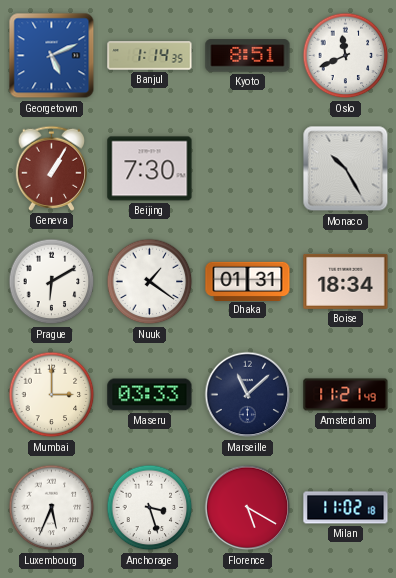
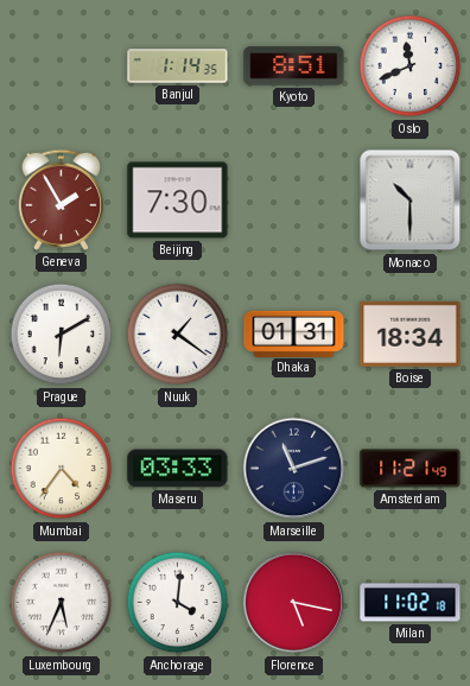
Georgetown: 5:11 -> none (52, 56)
Geneva: 1:05 -> 1:55 (61, 199)
Monaco: 10:25 -> 10:30 (411, 201)
Mumbai: 3:00 -> 4:36 (62, 469)
Marseille: 11:08 -> 11:12 (294, 469)
Anchorage: 3:27 -> 4:01 (178, 603)
Florence: 5:20 -> 5:17 (294, 603)
